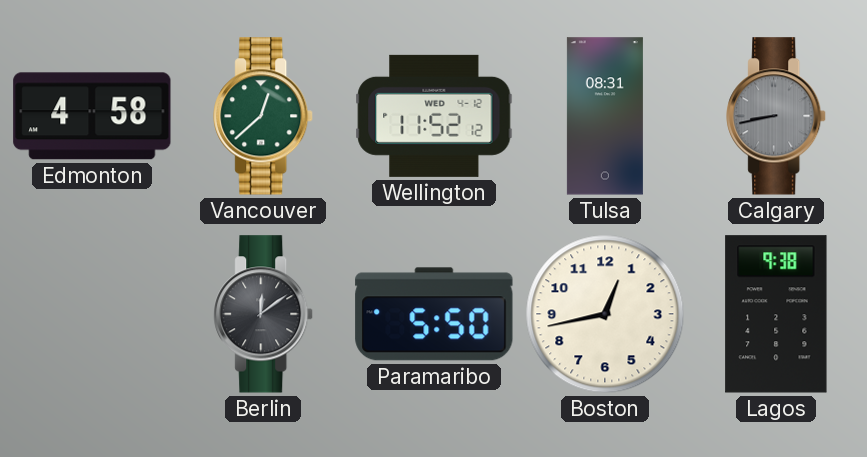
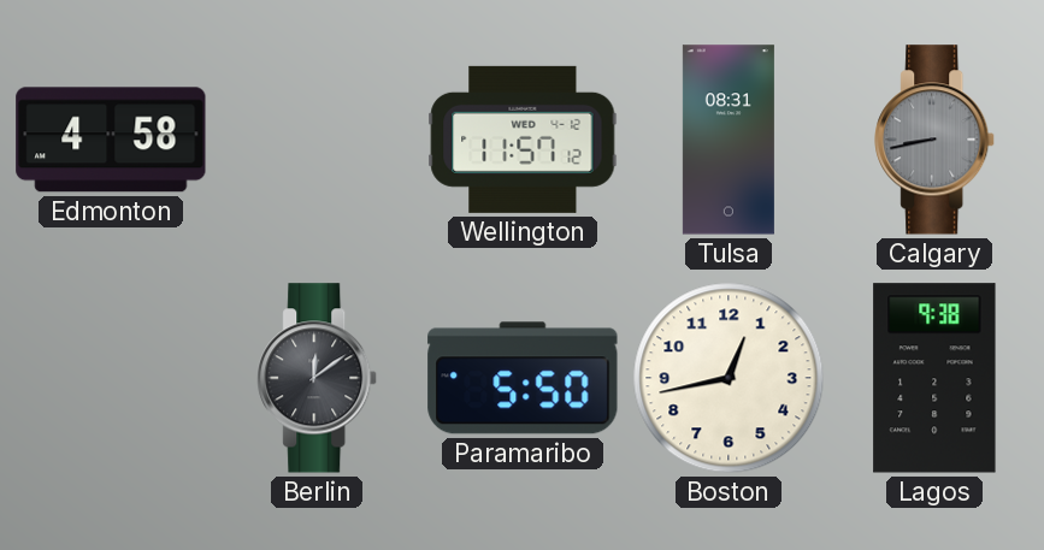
Vancouver: 12:38 -> none (264, 116)
Wellington: 11:52 -> 11:57 (523, 140)
